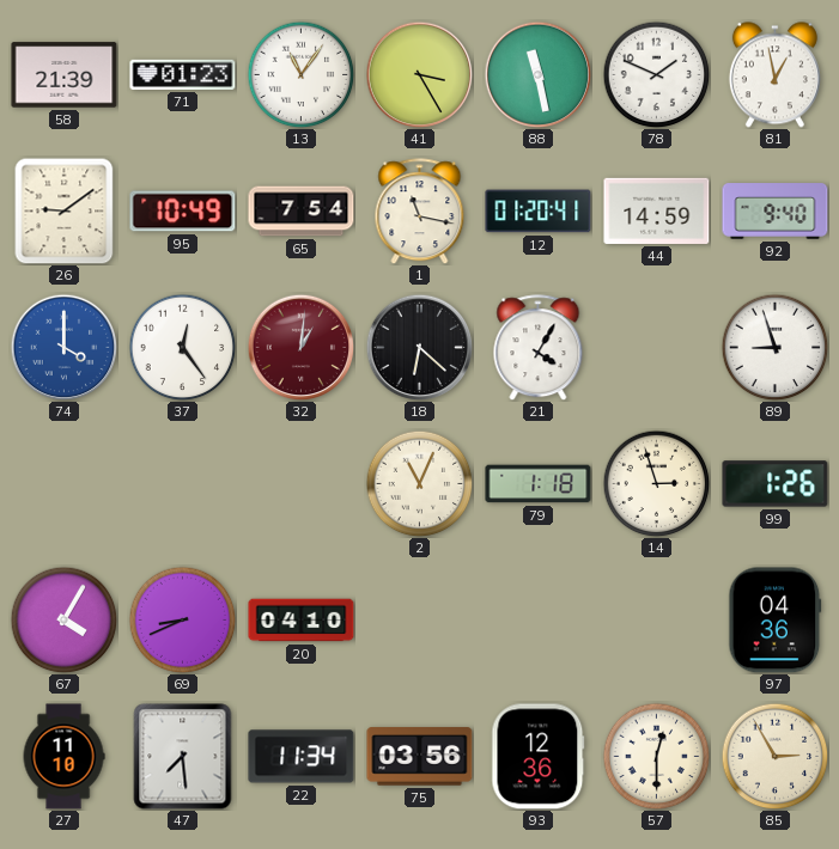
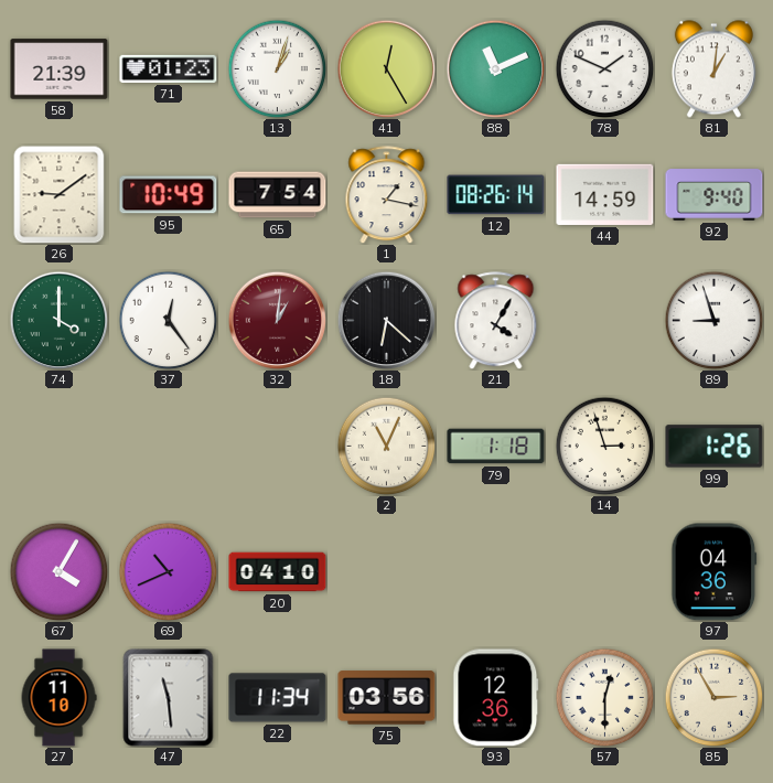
13: 11:06 -> 1:03 (277, 68)
41: 3:25 -> 12:25 (386, 68)
88: 11:28 -> 11:11 (495, 68)
81: 12:58 -> 1:01 (713, 69)
1: 11:17 -> 1:17 (387, 195)
12: 01:20 -> 08:26 (496, 195)
74 dial: blue -> green (58, 320)
69: 8:41 -> 10:41 (168, 571)
47: 7:29 -> 11:29 (169, 698)
